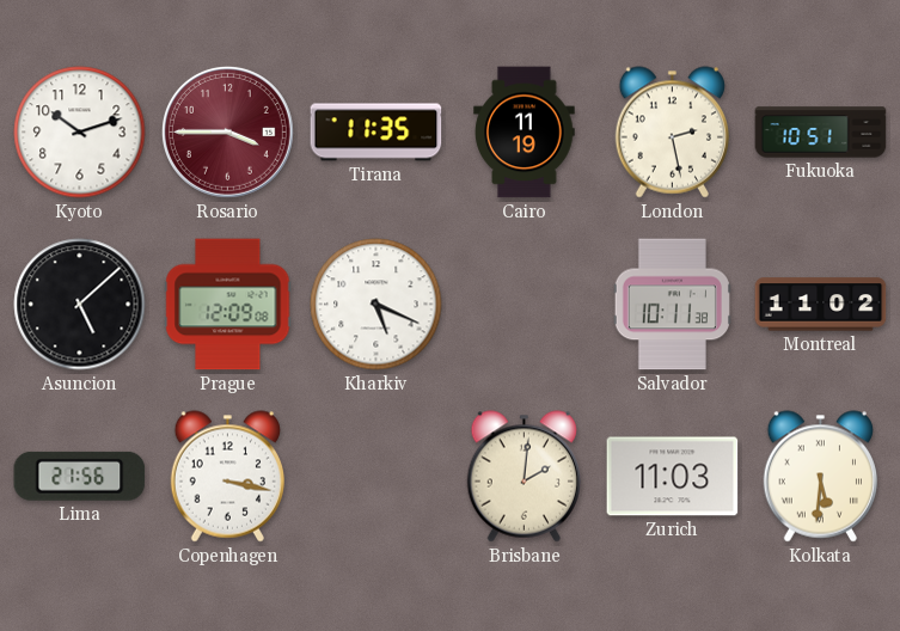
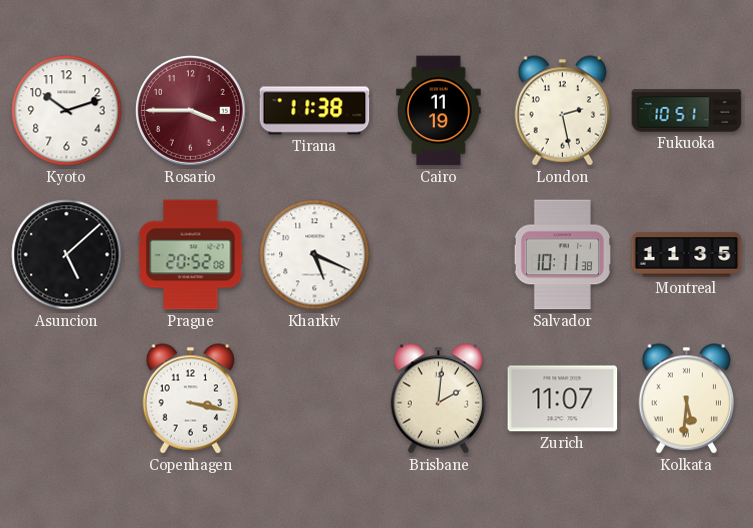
Tirana: 11:35 -> 11:38 (315, 111)
Prague: 12:09 -> 20:52 (191, 255)
Montreal: 11:02 -> 11:35 (687, 255)
Lima: 21:56 -> none (80, 476)
Zurich: 11:03 -> 11:07 (563, 399)
